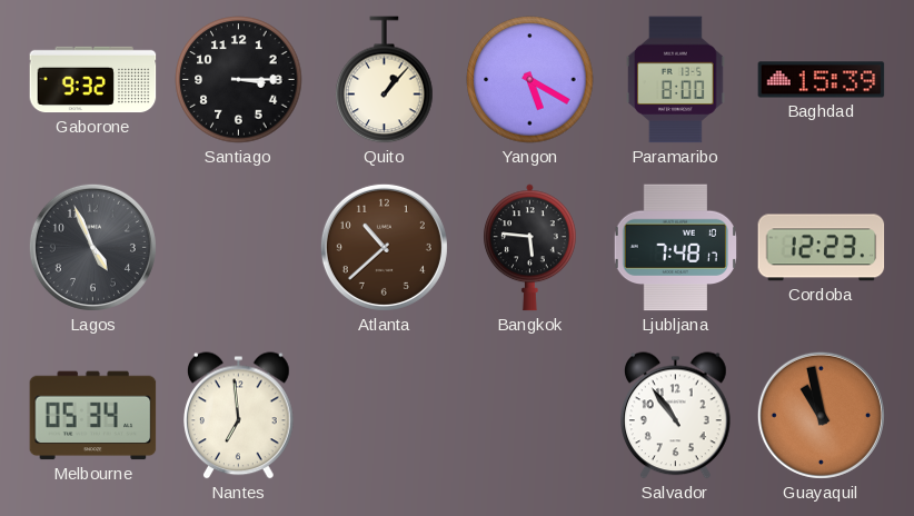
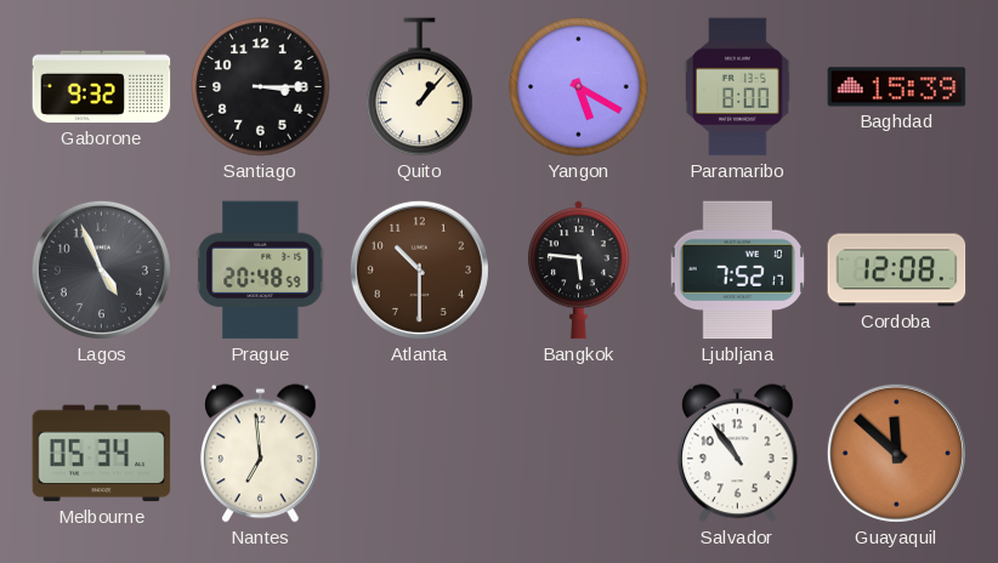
Prague: none -> 20:48 (261, 271)
Atlanta: 10:38 -> 10:30 (419, 269)
Ljubljana: 7:48 -> 7:52 (737, 271)
Cordoba: 12:23 -> 12:08 (897, 271)
Guayaquil: 10:58 -> 11:52 (896, 453)
